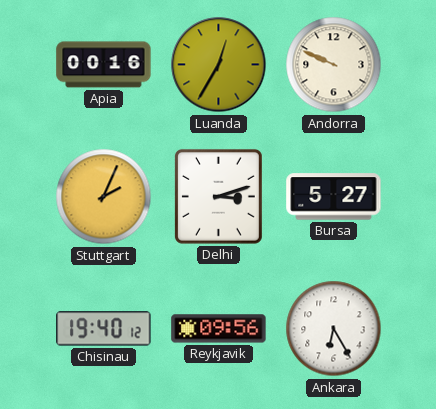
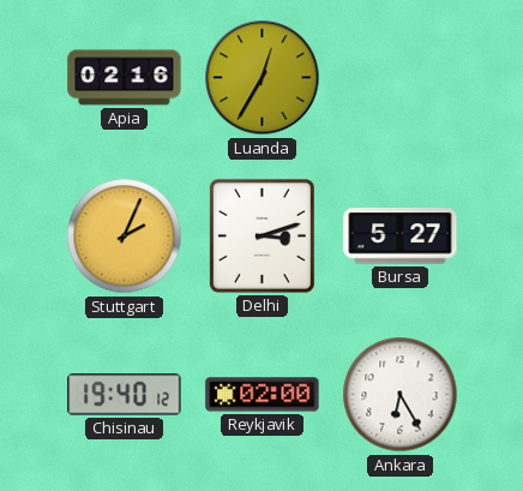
Apia: 00:16 -> 02:16 (125, 78)
Andorra: 9:49 -> none (334, 65)
Reykjavik: 09:56 -> 02:00 (263, 395)
